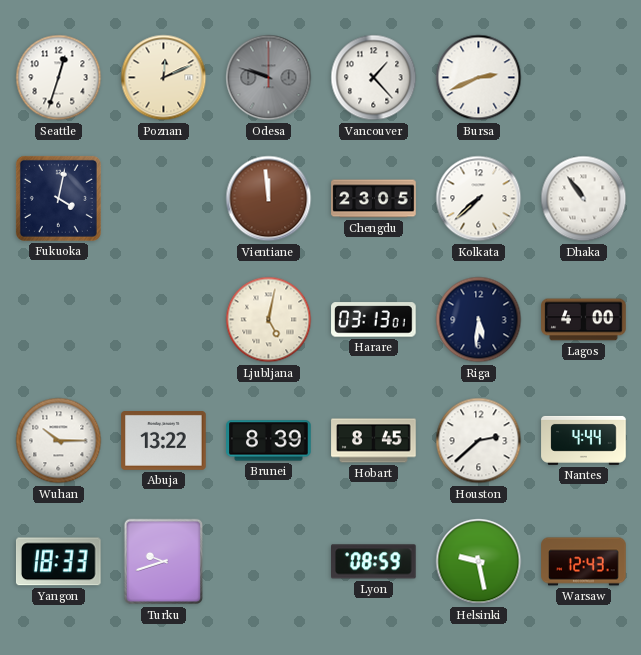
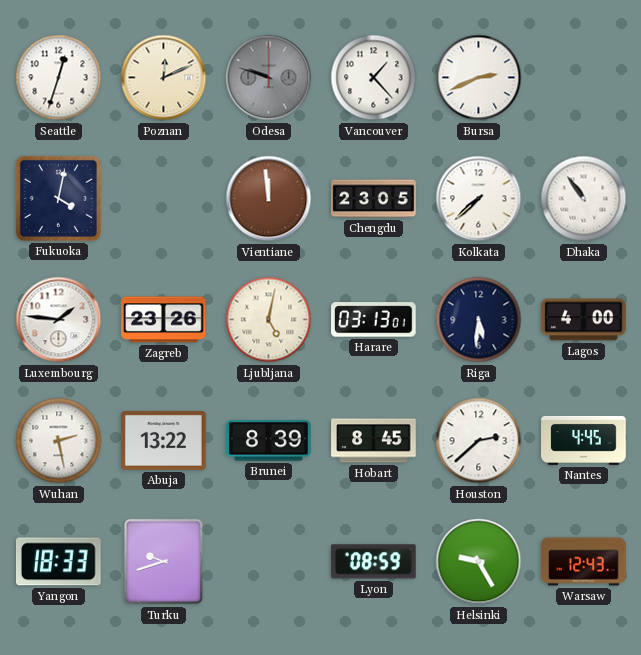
Luxembourg: none -> 1:46 (59, 320)
Zagreb: none -> 23:26 (164, 320)
Wuhan: 10:15 -> 2:28 (59, 441)
Nantes: 4:44 -> 4:45 (584, 440)
Helsinki: 9:28 -> 9:25 (479, 562)
